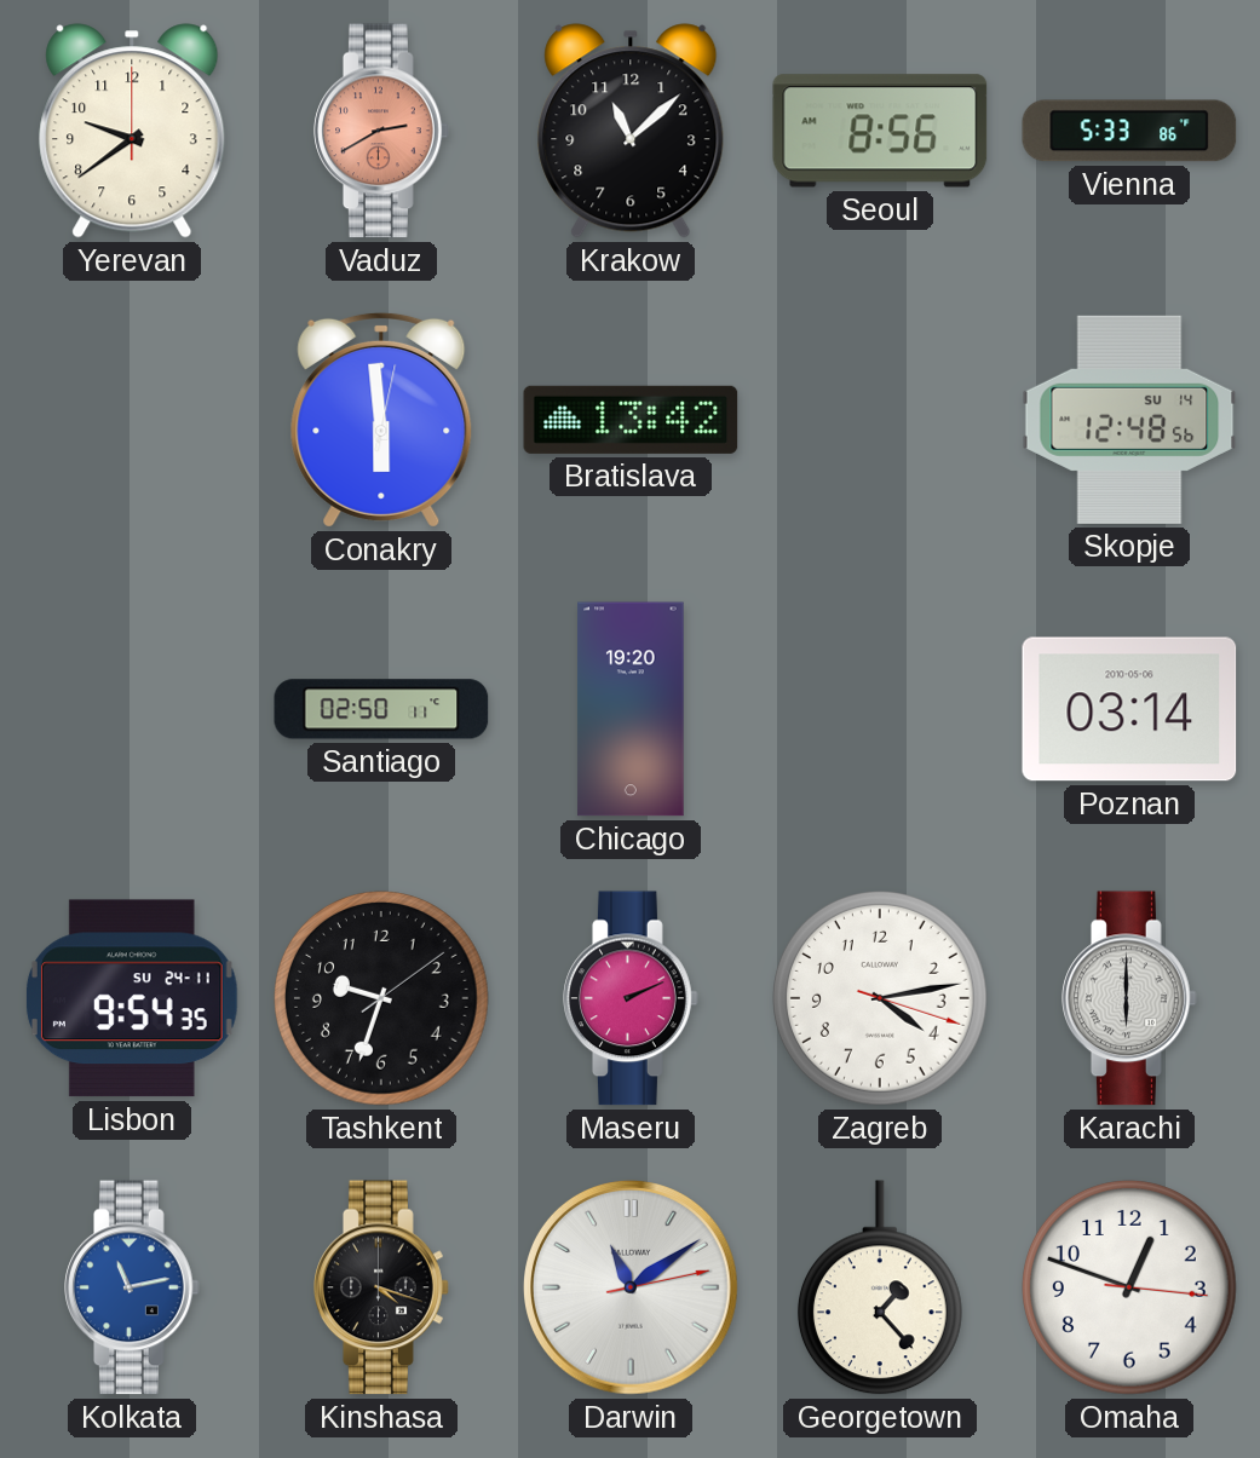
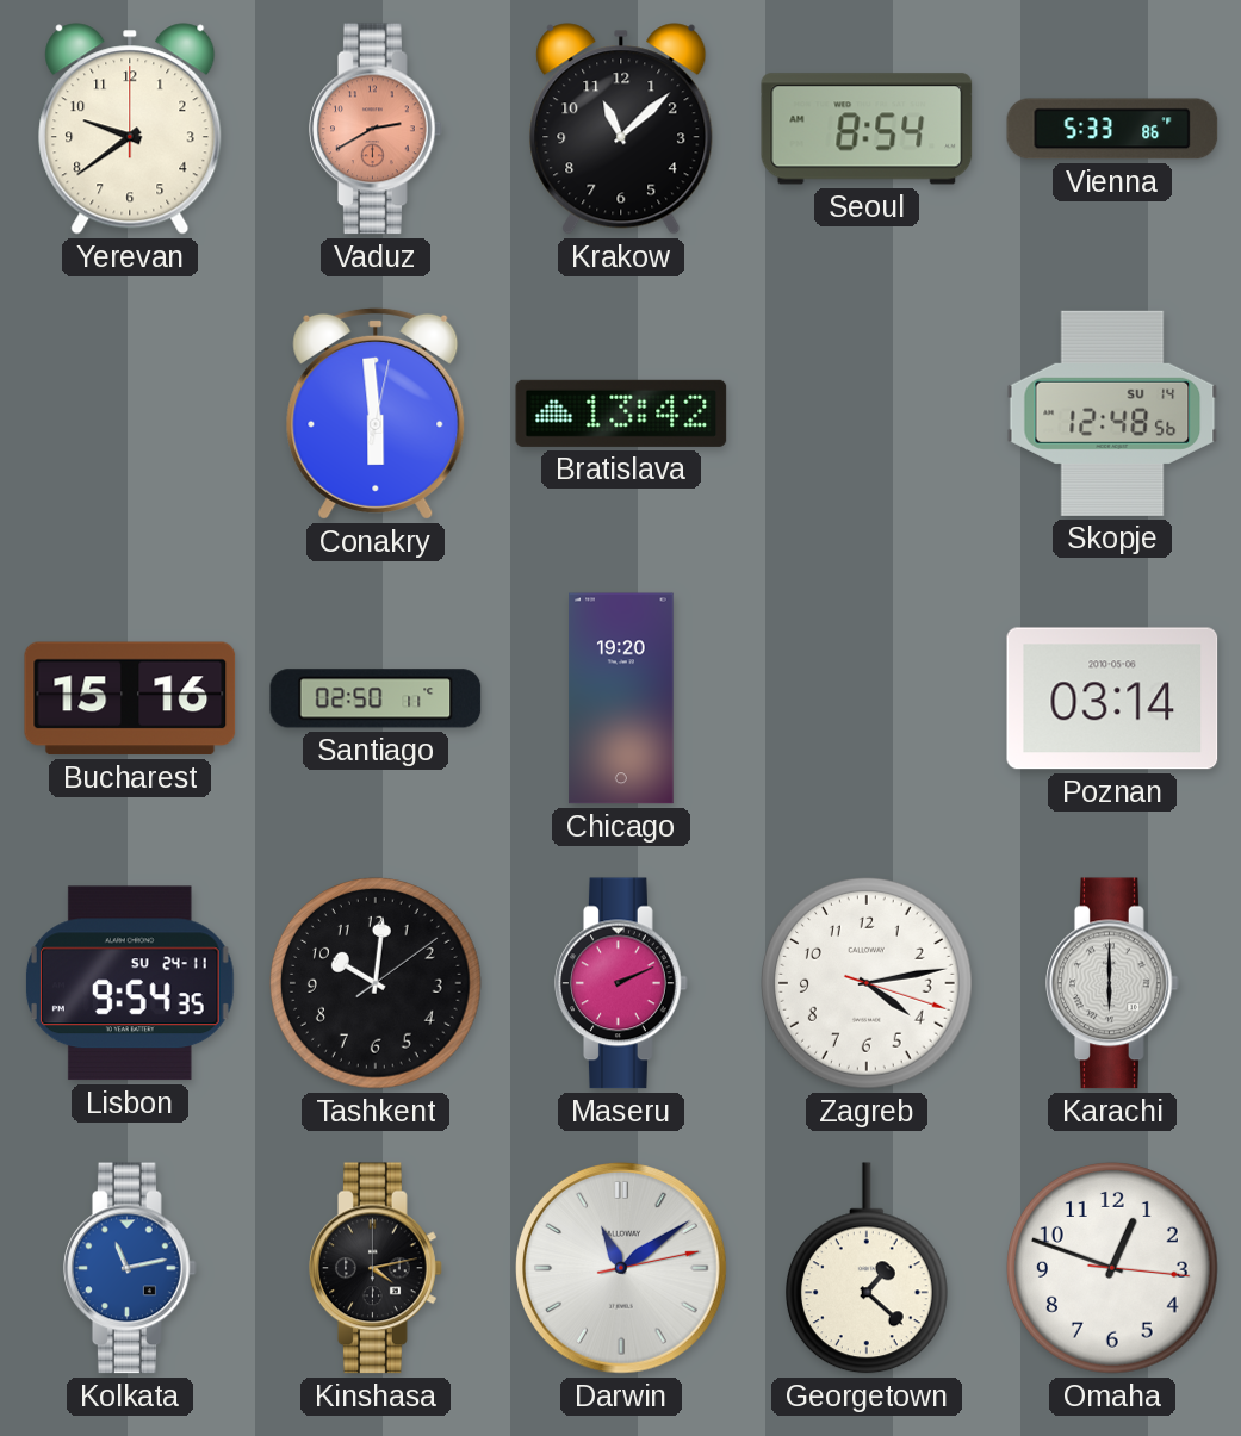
Seoul: 8:56 -> 8:54 (867, 129)
Bucharest: none -> 15:16 (130, 698)
Tashkent: 9:33 -> 10:01 (377, 984)
Kinshasa: 4:18 -> 4:13 (376, 1268)
Georgetown: 1:23 -> 1:22 (867, 1268)
